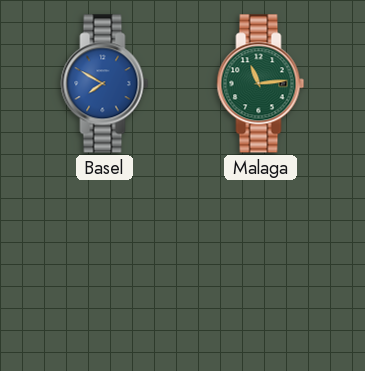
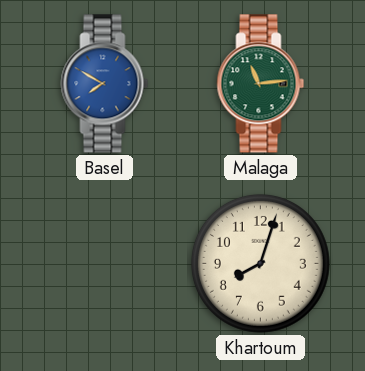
Khartoum: none -> 8:03 (260, 263)
